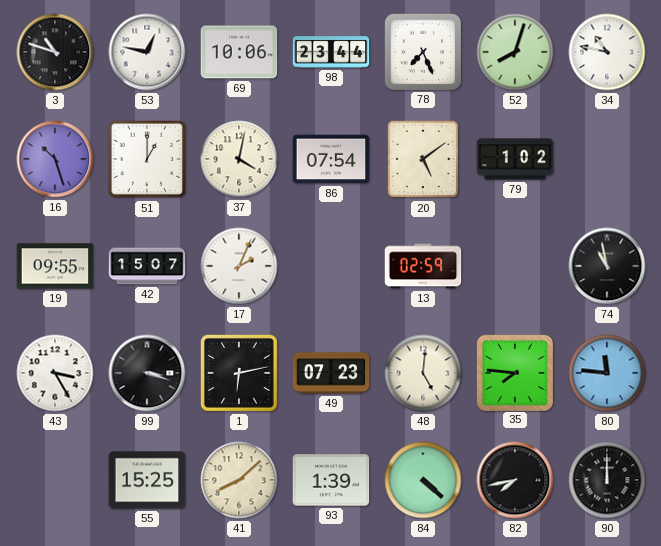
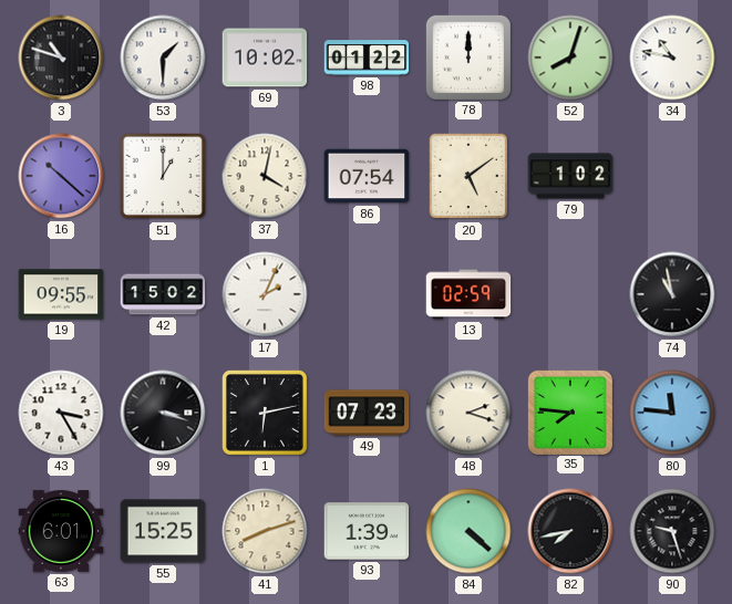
53: 12:47 -> 1:30 (163, 58)
69: 10:06 -> 10:02 (265, 58)
98: 23:44 -> 01:22 (367, 58)
78: 7:26 -> 12:00 (467, 56)
16: 10:27 -> 10:22 (61, 176)
42: 15:07 -> 15:02 (163, 294)
48: 5:01 -> 2:18 (468, 413)
63: none -> 6:01 (61, 531)
41: 8:08 -> 8:12 (265, 531)
90: 12:00 -> 9:27 (672, 531)
